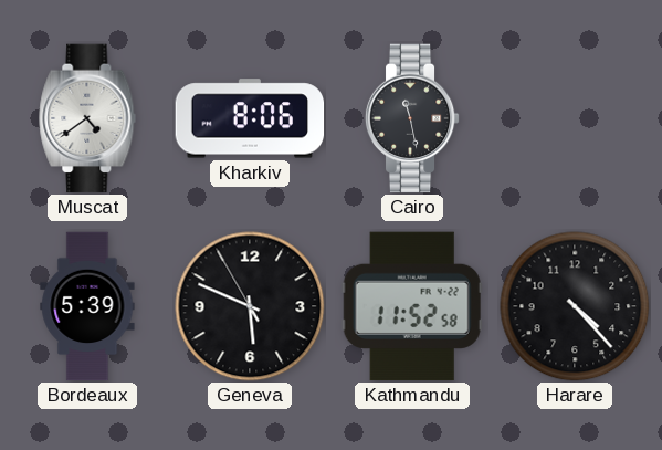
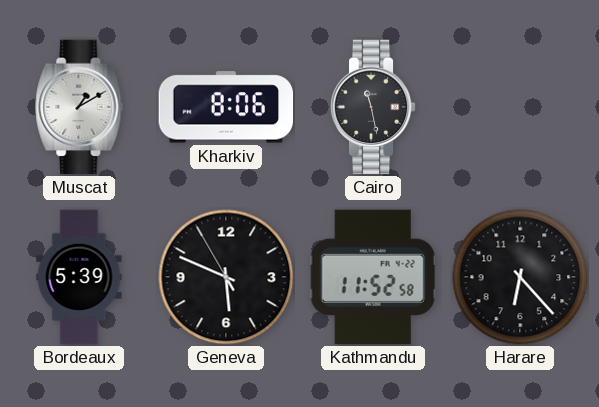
Muscat: 4:39 -> 1:10 (79, 107)
Harare: 4:23 -> 6:23 (520, 277)
